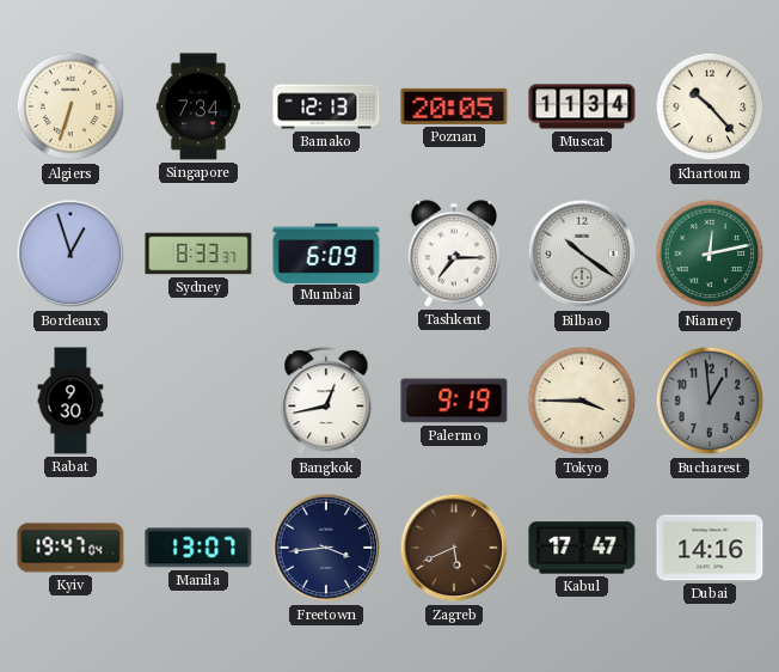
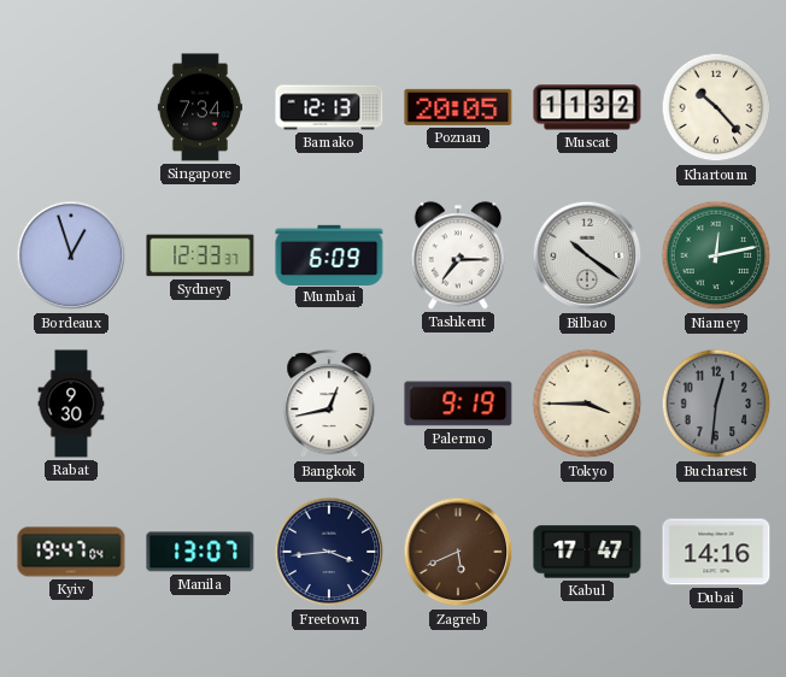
Algiers: 6:33 -> none (70, 106)
Muscat: 11:34 -> 11:32 (587, 107)
Sydney: 8:33 -> 12:33 (200, 255)
Bucharest: 12:59 -> 12:31 (716, 404)
